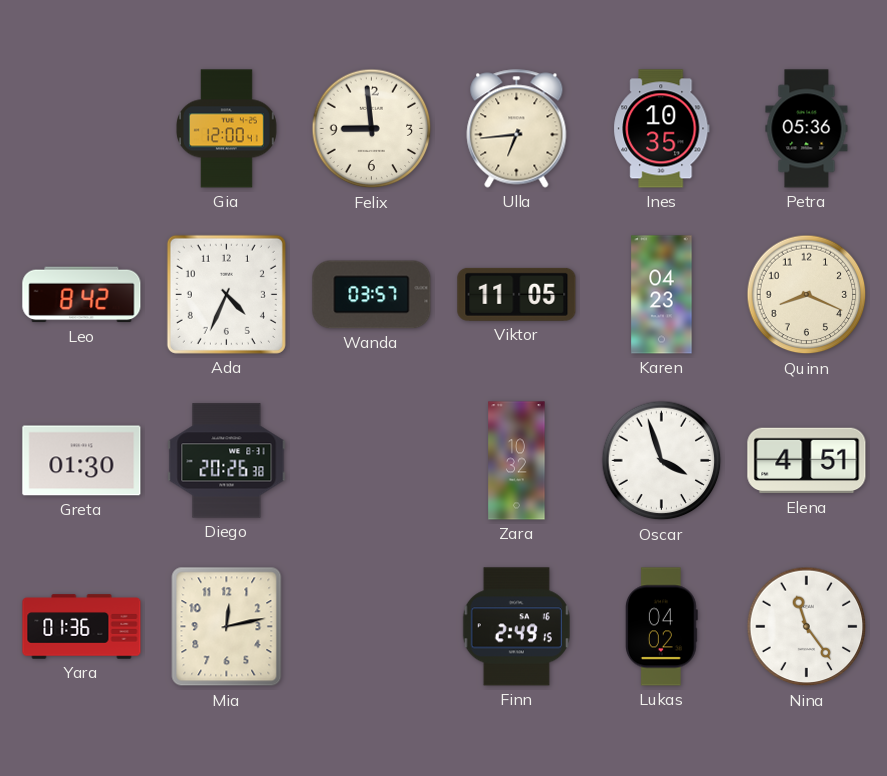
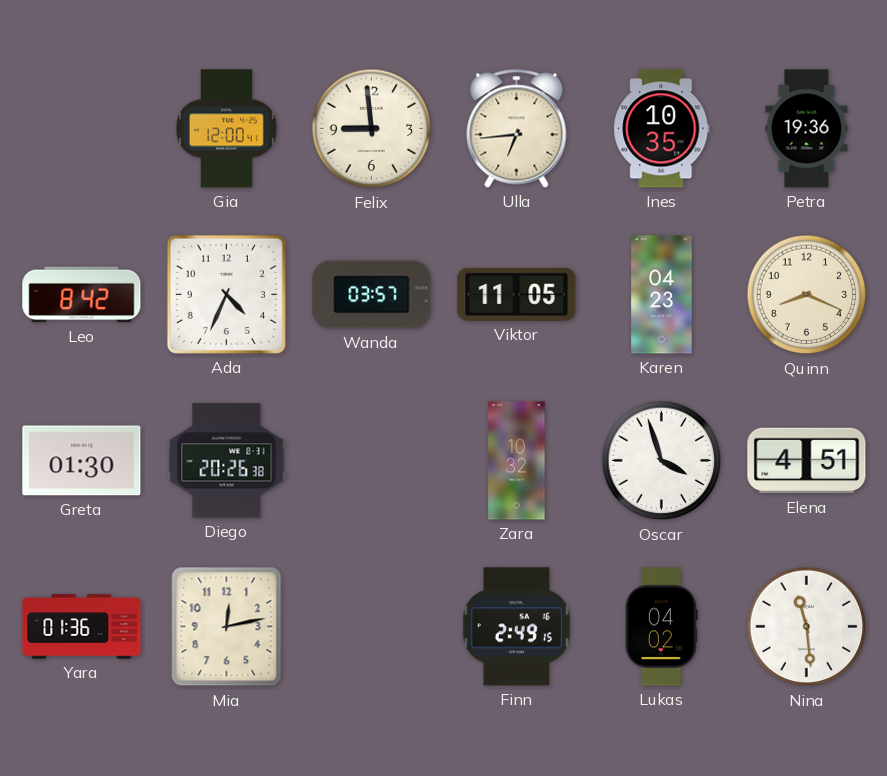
Petra: 05:36 -> 19:36 (807, 129)
Nina: 11:24 -> 11:29 (807, 627)
